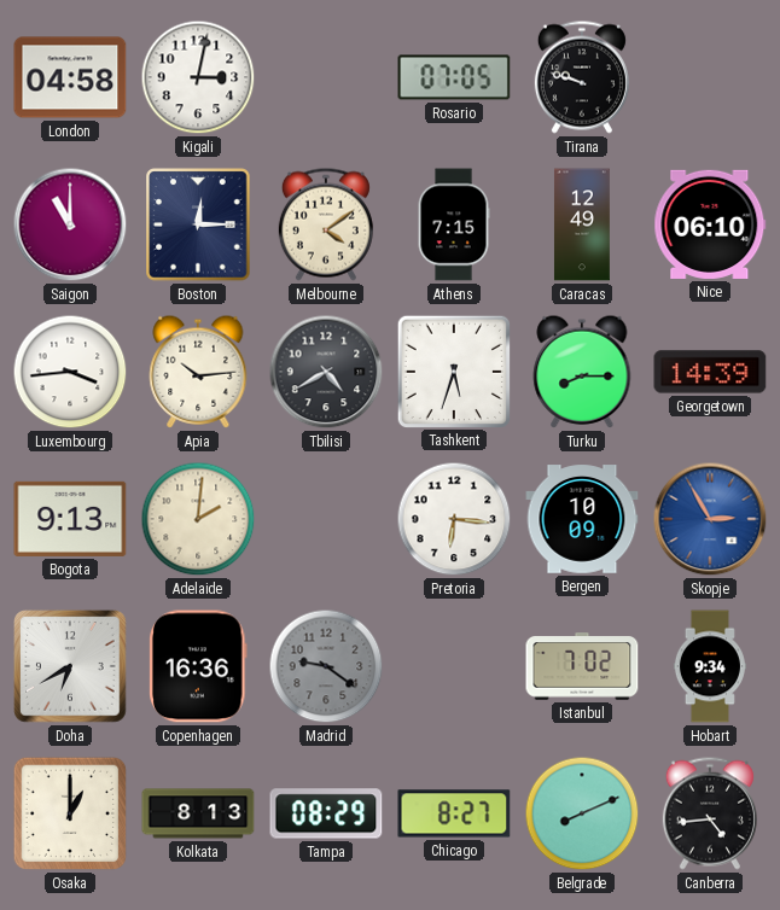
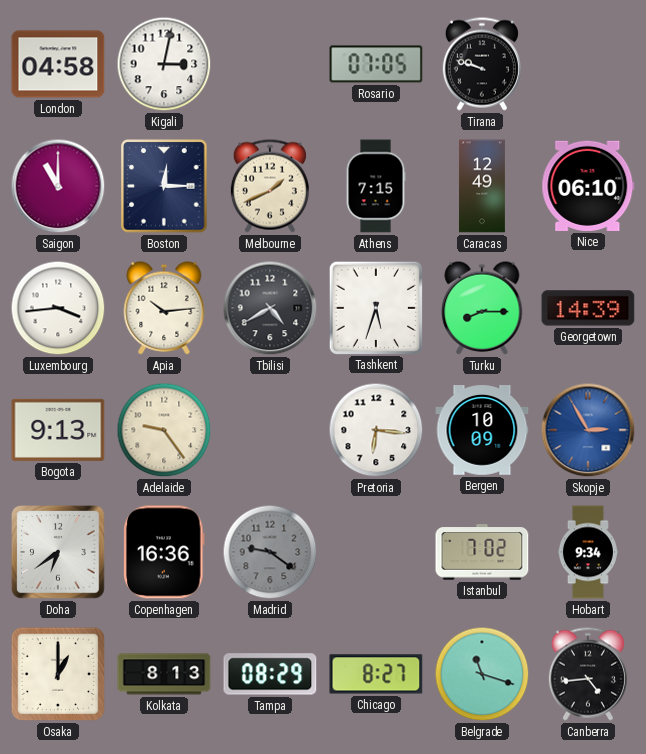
Melbourne: 4:09 -> 1:41 (270, 186)
Adelaide: 2:01 -> 9:24 (164, 430)
Doha: 6:40 -> 6:39 (58, 552)
Belgrade: 8:11 -> 11:18 (482, 674)
